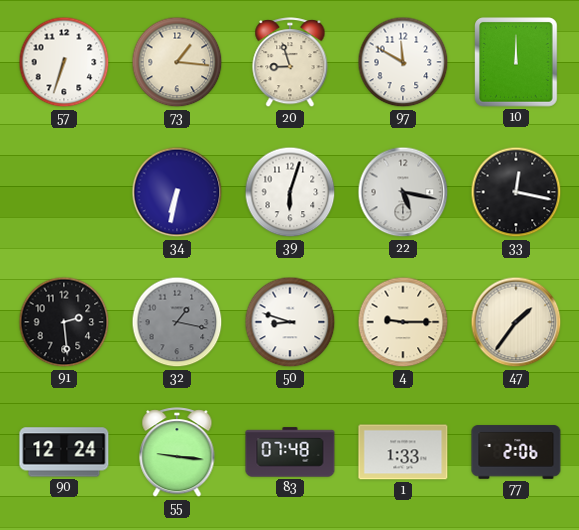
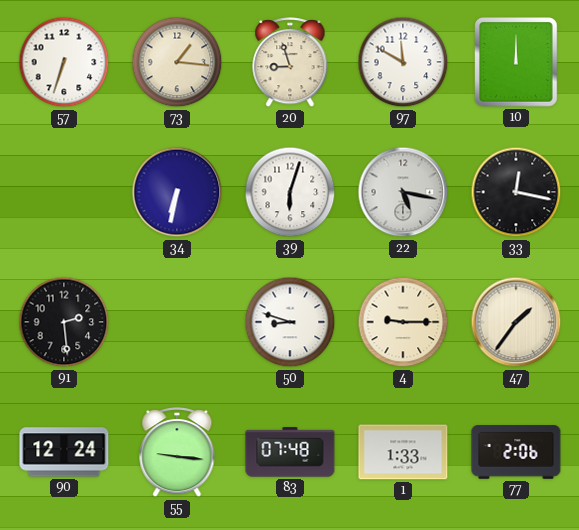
32: 1:17 -> none (177, 322)
